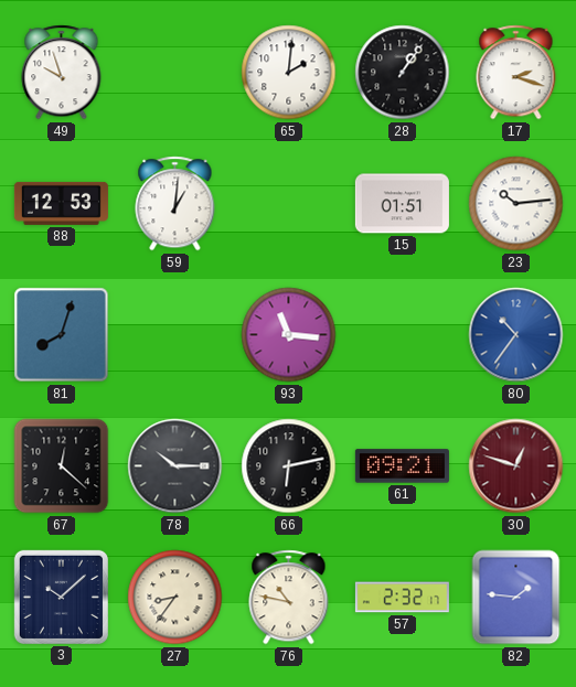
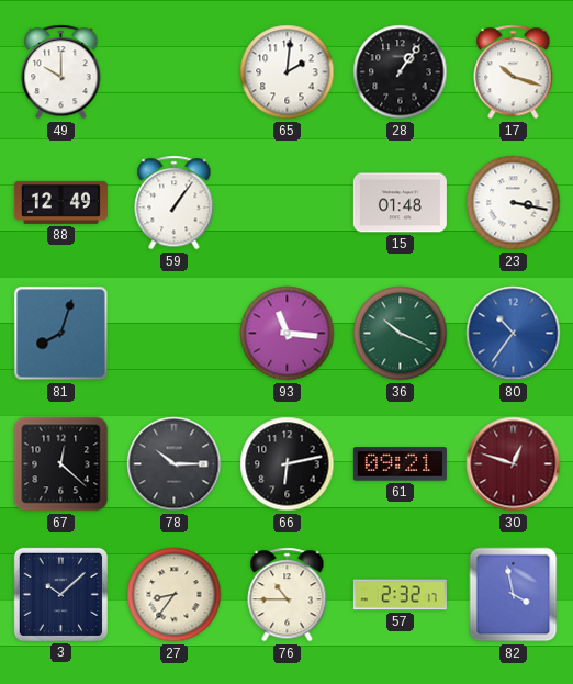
49: 9:57 -> 10:00 (61, 72)
17: 2:18 -> 10:18 (514, 72)
88: 12:53 -> 12:49 (60, 202)
59: 1:01 -> 1:06 (175, 203)
15: 01:51 -> 01:48 (400, 203)
23: 10:14 -> 3:17 (514, 203)
36: none -> 10:19 (401, 334)
76: 10:47 -> 10:45 (288, 595)
82: 1:46 -> 3:58 (514, 595)
